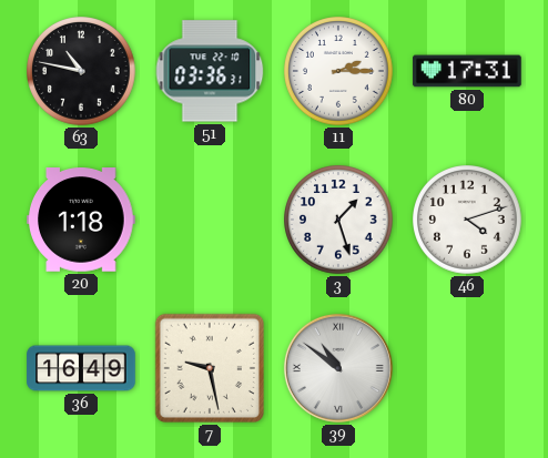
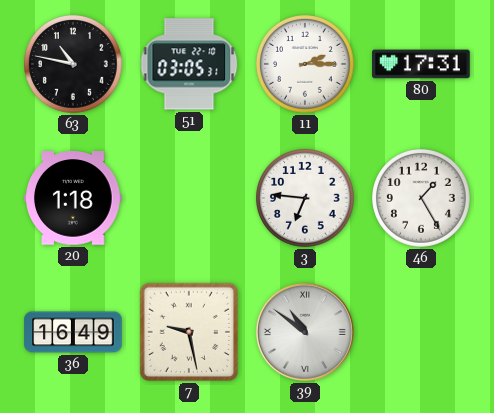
51: 03:36 -> 03:05 (189, 64)
3: 1:27 -> 6:46 (306, 199)
46: 4:12 -> 1:25 (422, 199)
